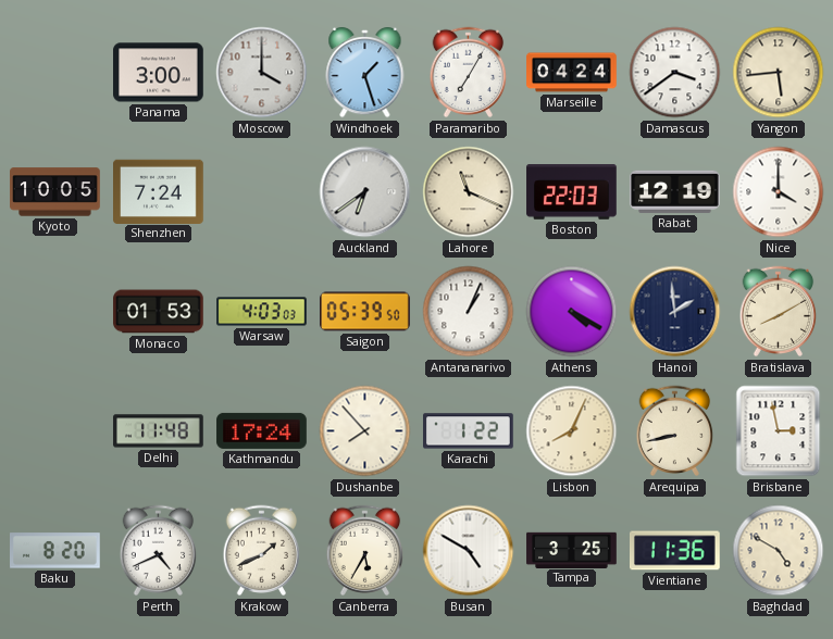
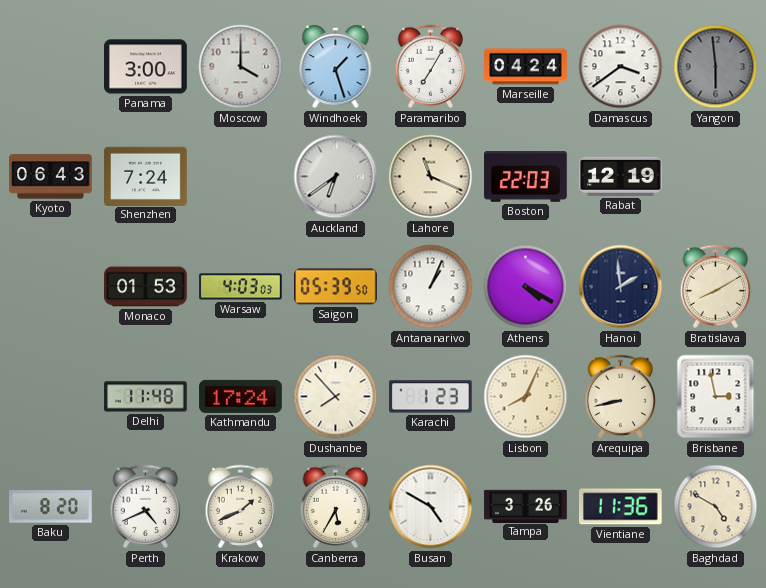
Yangon: 5:44 -> 5:59 (716, 67)
Yangon dial: cream -> grey (716, 67)
Kyoto: 10:05 -> 06:43 (51, 177)
Nice: 4:00 -> none (779, 192)
Karachi: 1:22 -> 1:23 (431, 397)
Tampa: 3:25 -> 3:26 (526, 506)
